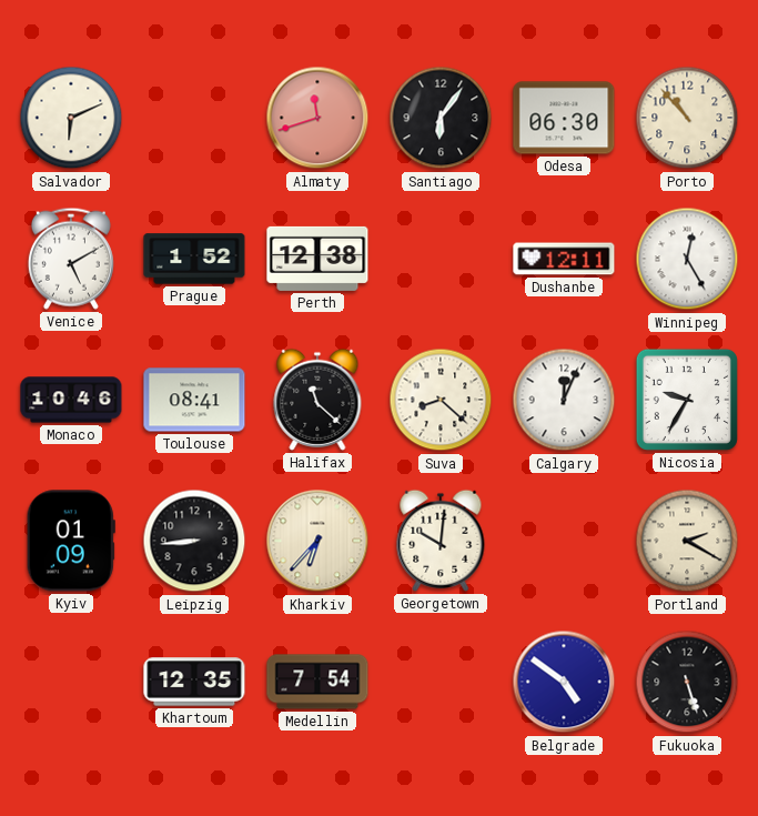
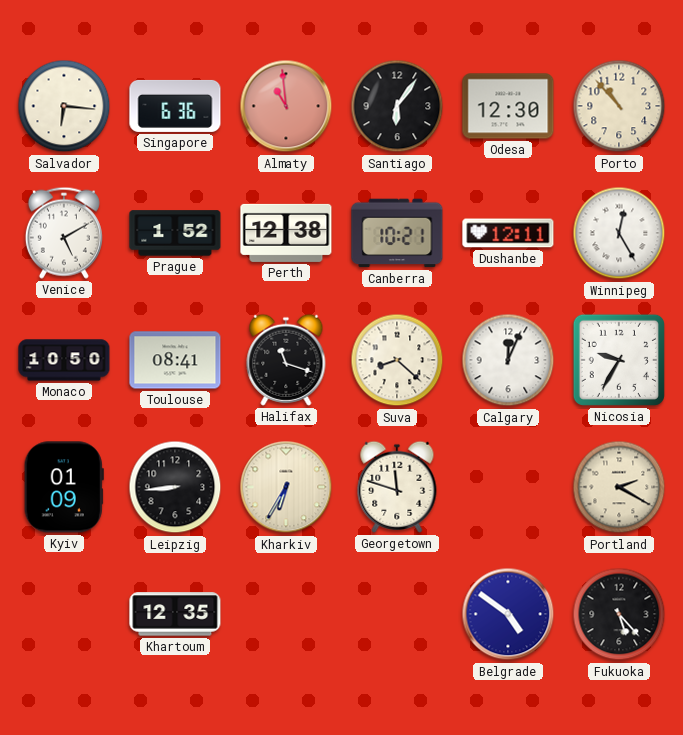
Salvador: 6:11 -> 6:16 (64, 106)
Singapore: none -> 6:36 (175, 106)
Almaty: 11:42 -> 10:59 (286, 106)
Odesa: 06:30 -> 12:30 (508, 106)
Canberra: none -> 10:21 (397, 233)
Monaco: 10:46 -> 10:50 (64, 360)
Halifax: 11:22 -> 11:18 (286, 360)
Kharkiv: 6:37 -> 6:35 (286, 487)
Georgetown: 10:01 -> 11:48 (397, 487)
Medellin: 7:54 -> none (317, 682)
Fukuoka: 5:27 -> 5:23 (619, 614)
